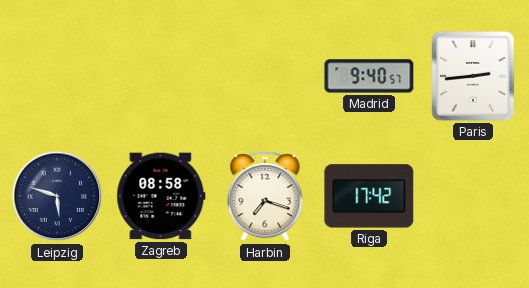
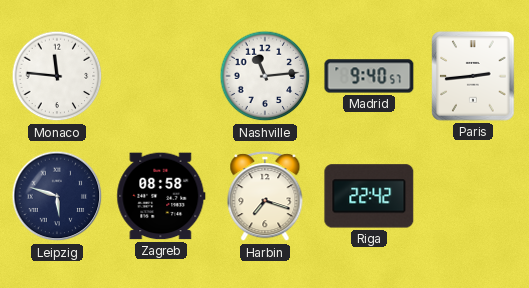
Monaco: none -> 11:46 (57, 76)
Nashville: none -> 11:14 (265, 76)
Riga: 17:42 -> 22:42 (369, 196)
